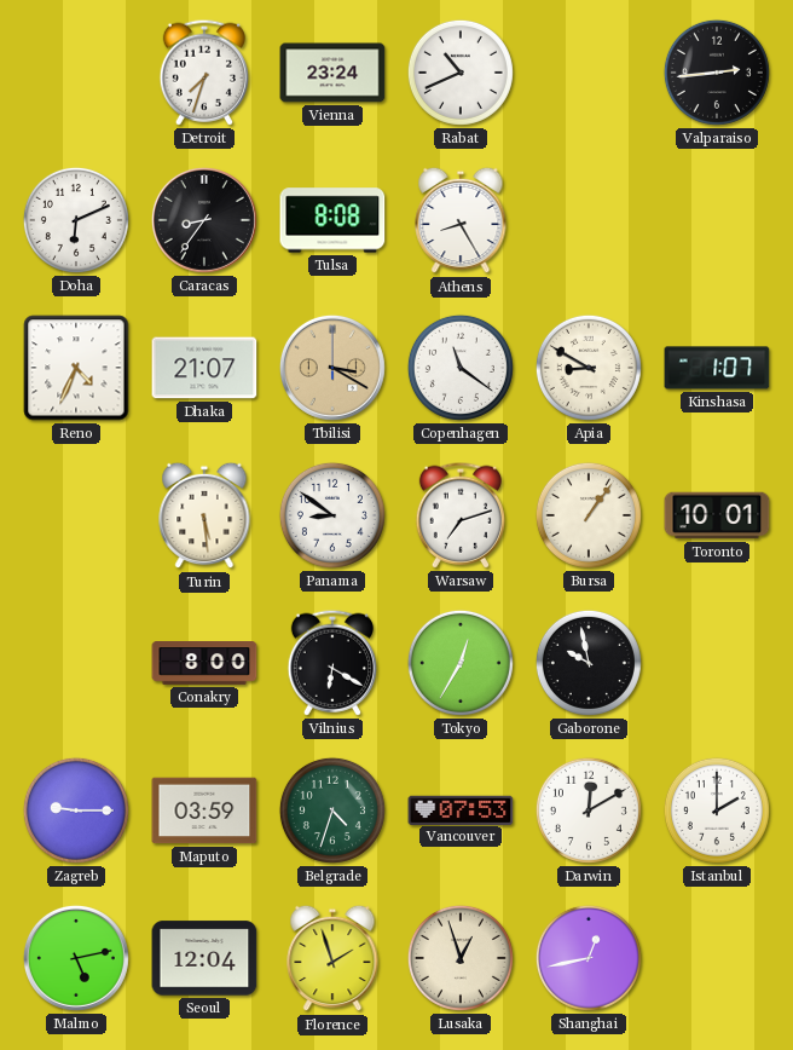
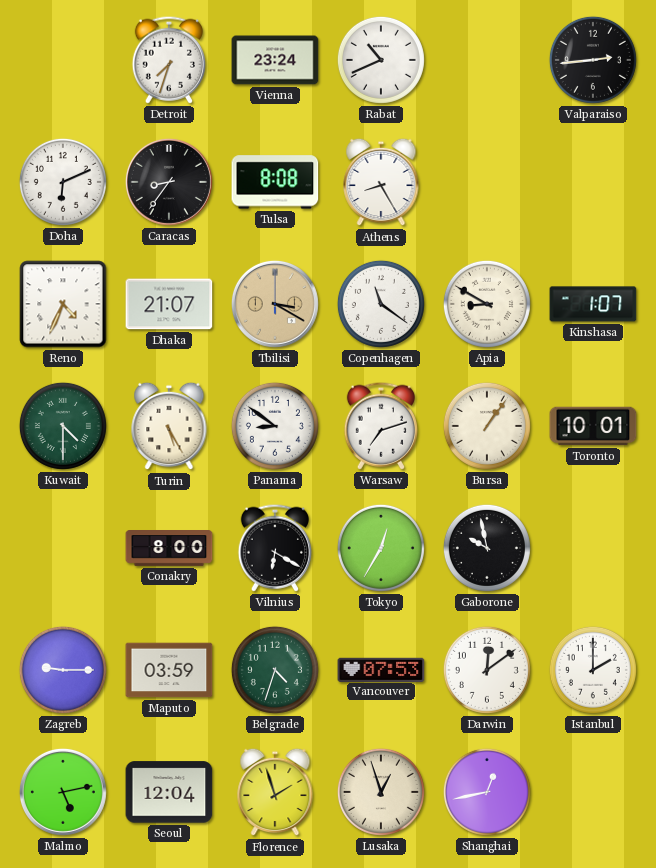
Kuwait: none -> 4:30 (63, 426)
Turin: 5:29 -> 5:25 (169, 426)
Darwin: 12:10 -> 12:09 (487, 670)
